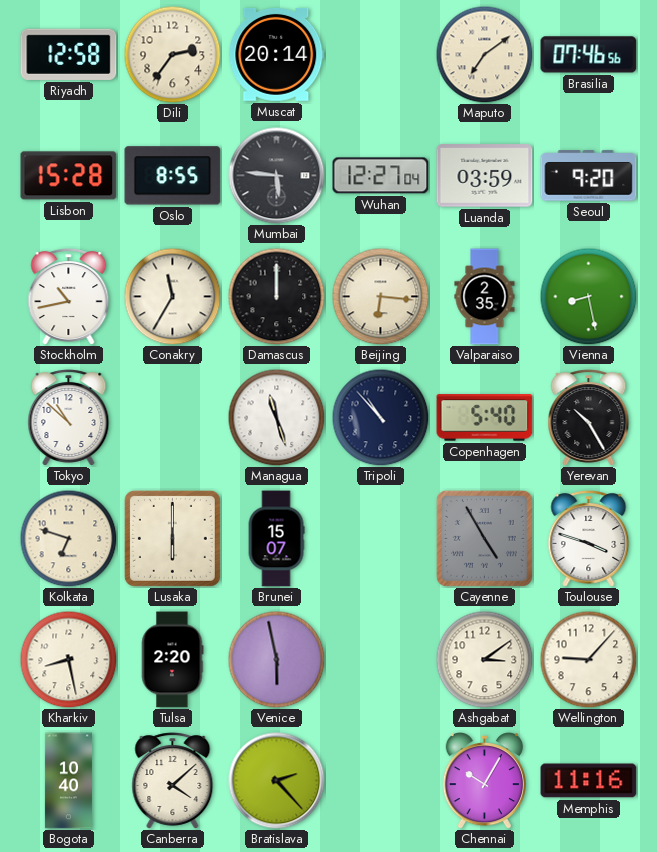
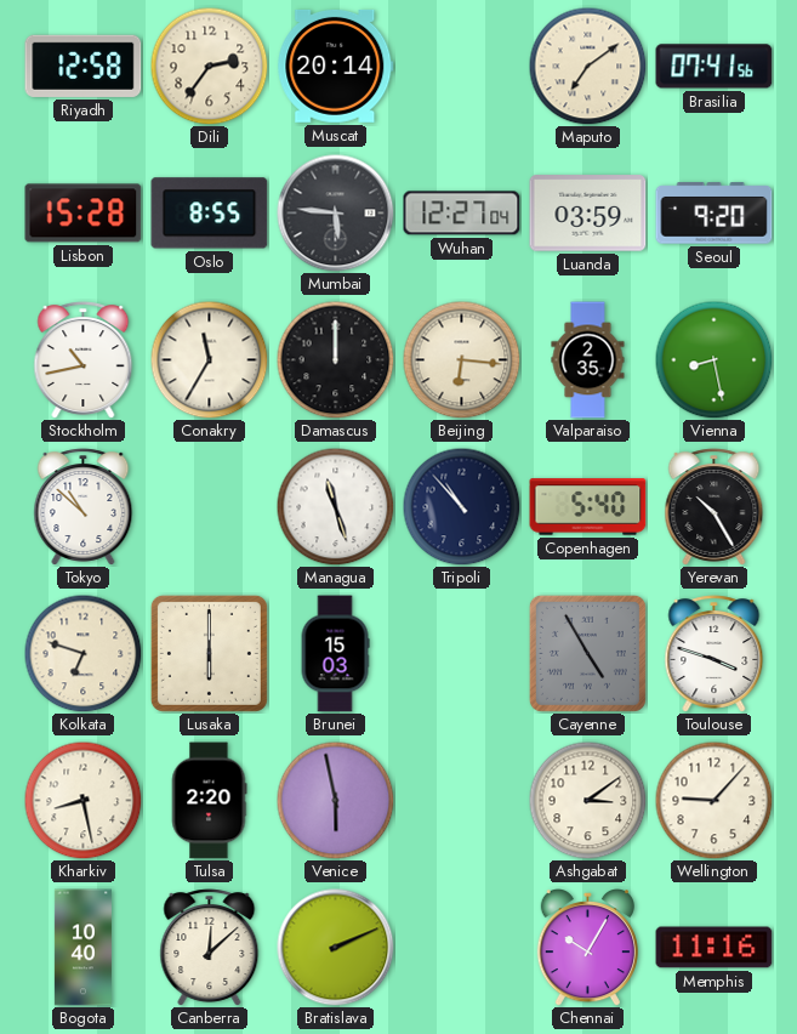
Brasilia: 07:46 -> 07:41 (715, 67)
Brunei: 15:07 -> 15:03 (335, 654)
Canberra: 4:08 -> 12:08 (210, 948)
Bratislava: 2:23 -> 2:11 (336, 948)
